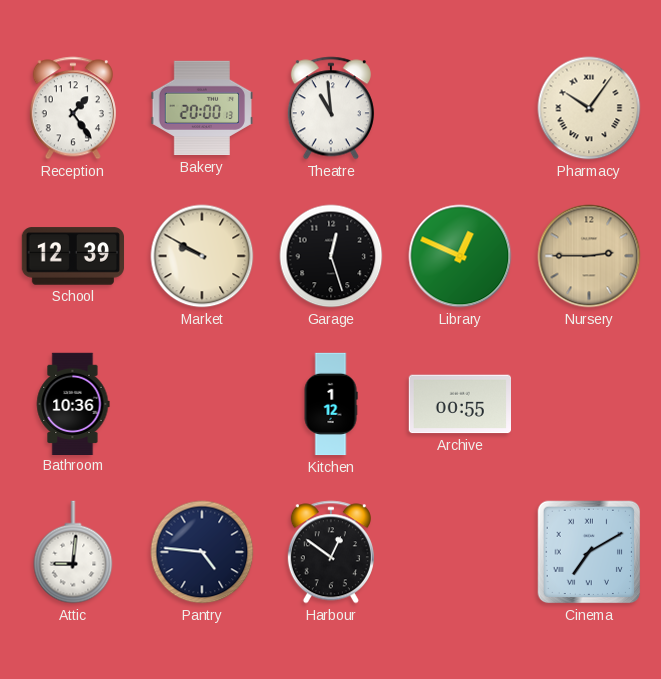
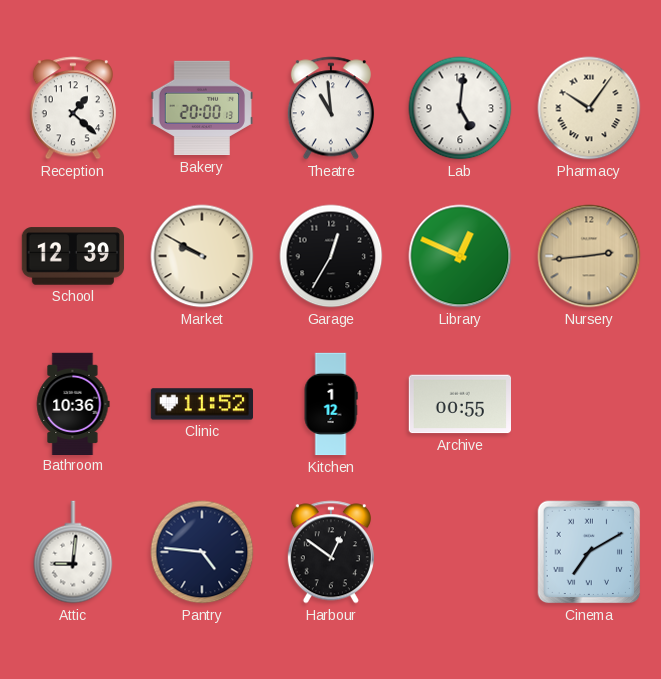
Reception: 1:24 -> 1:22 (73, 108)
Lab: none -> 5:01 (460, 108)
Garage: 12:27 -> 12:35 (331, 256)
Nursery: 2:45 -> 2:44 (589, 256)
Clinic: none -> 11:52 (201, 404)
